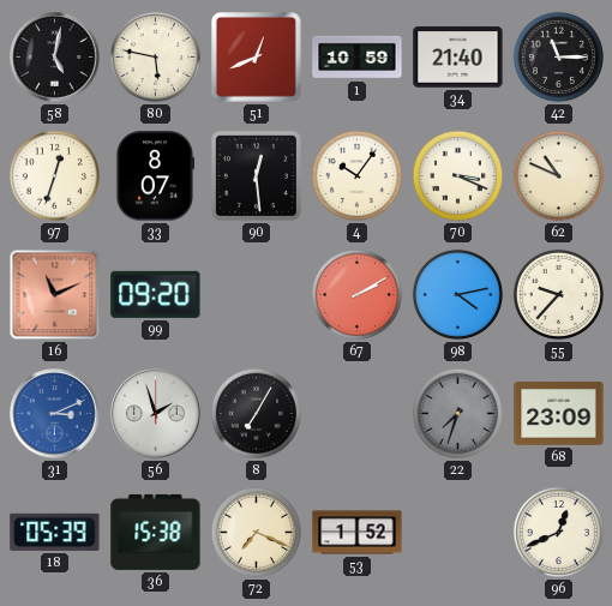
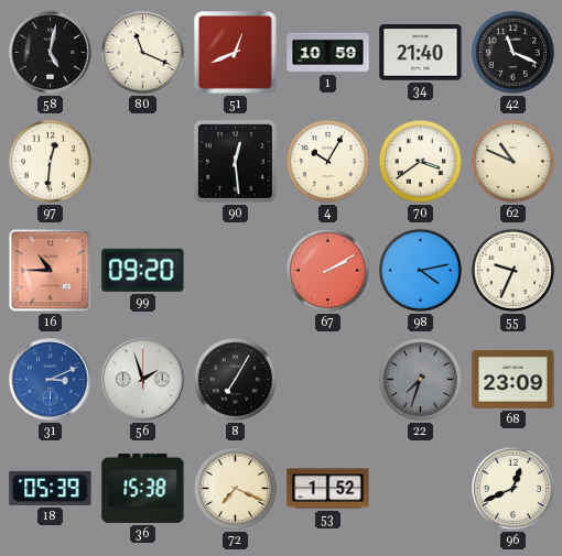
80: 5:47 -> 11:19 (142, 52)
42: 11:15 -> 11:19 (512, 52)
97: 12:33 -> 12:31 (50, 161)
33: 8:07 -> none (154, 176)
4: 10:06 -> 10:05 (327, 161)
70: 3:19 -> 3:39 (420, 161)
16: 11:11 -> 10:45 (51, 271)
55: 9:37 -> 9:34 (512, 270)
